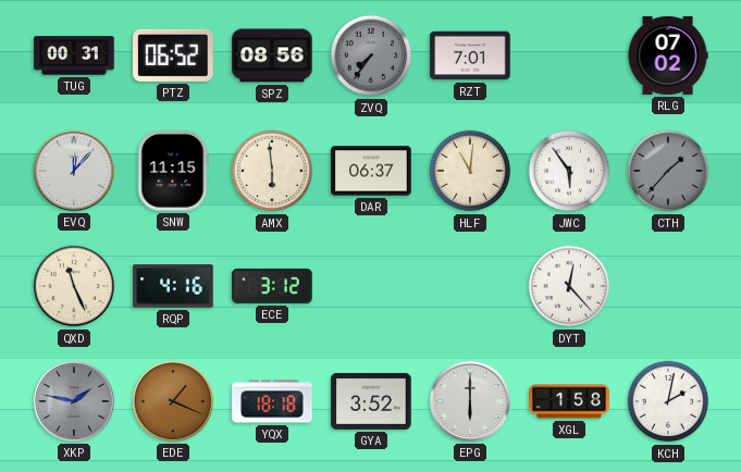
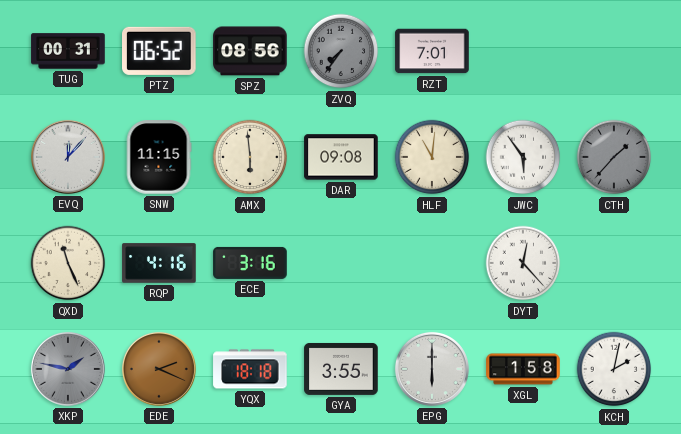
RLG: 07:02 -> none (668, 55)
DAR: 06:37 -> 09:08 (341, 157)
ECE: 3:12 -> 3:16 (250, 263)
EDE: 1:19 -> 2:19 (159, 369)
GYA: 3:52 -> 3:55 (341, 369)
